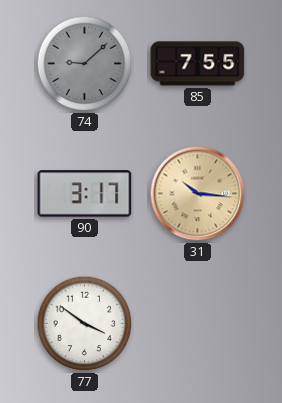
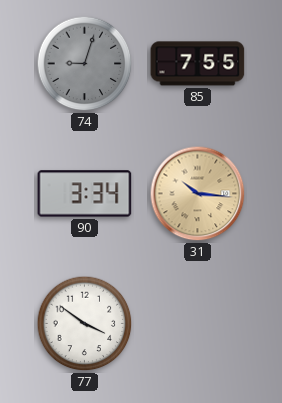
74: 9:08 -> 9:03 (85, 64)
90: 3:17 -> 3:34 (85, 194)
